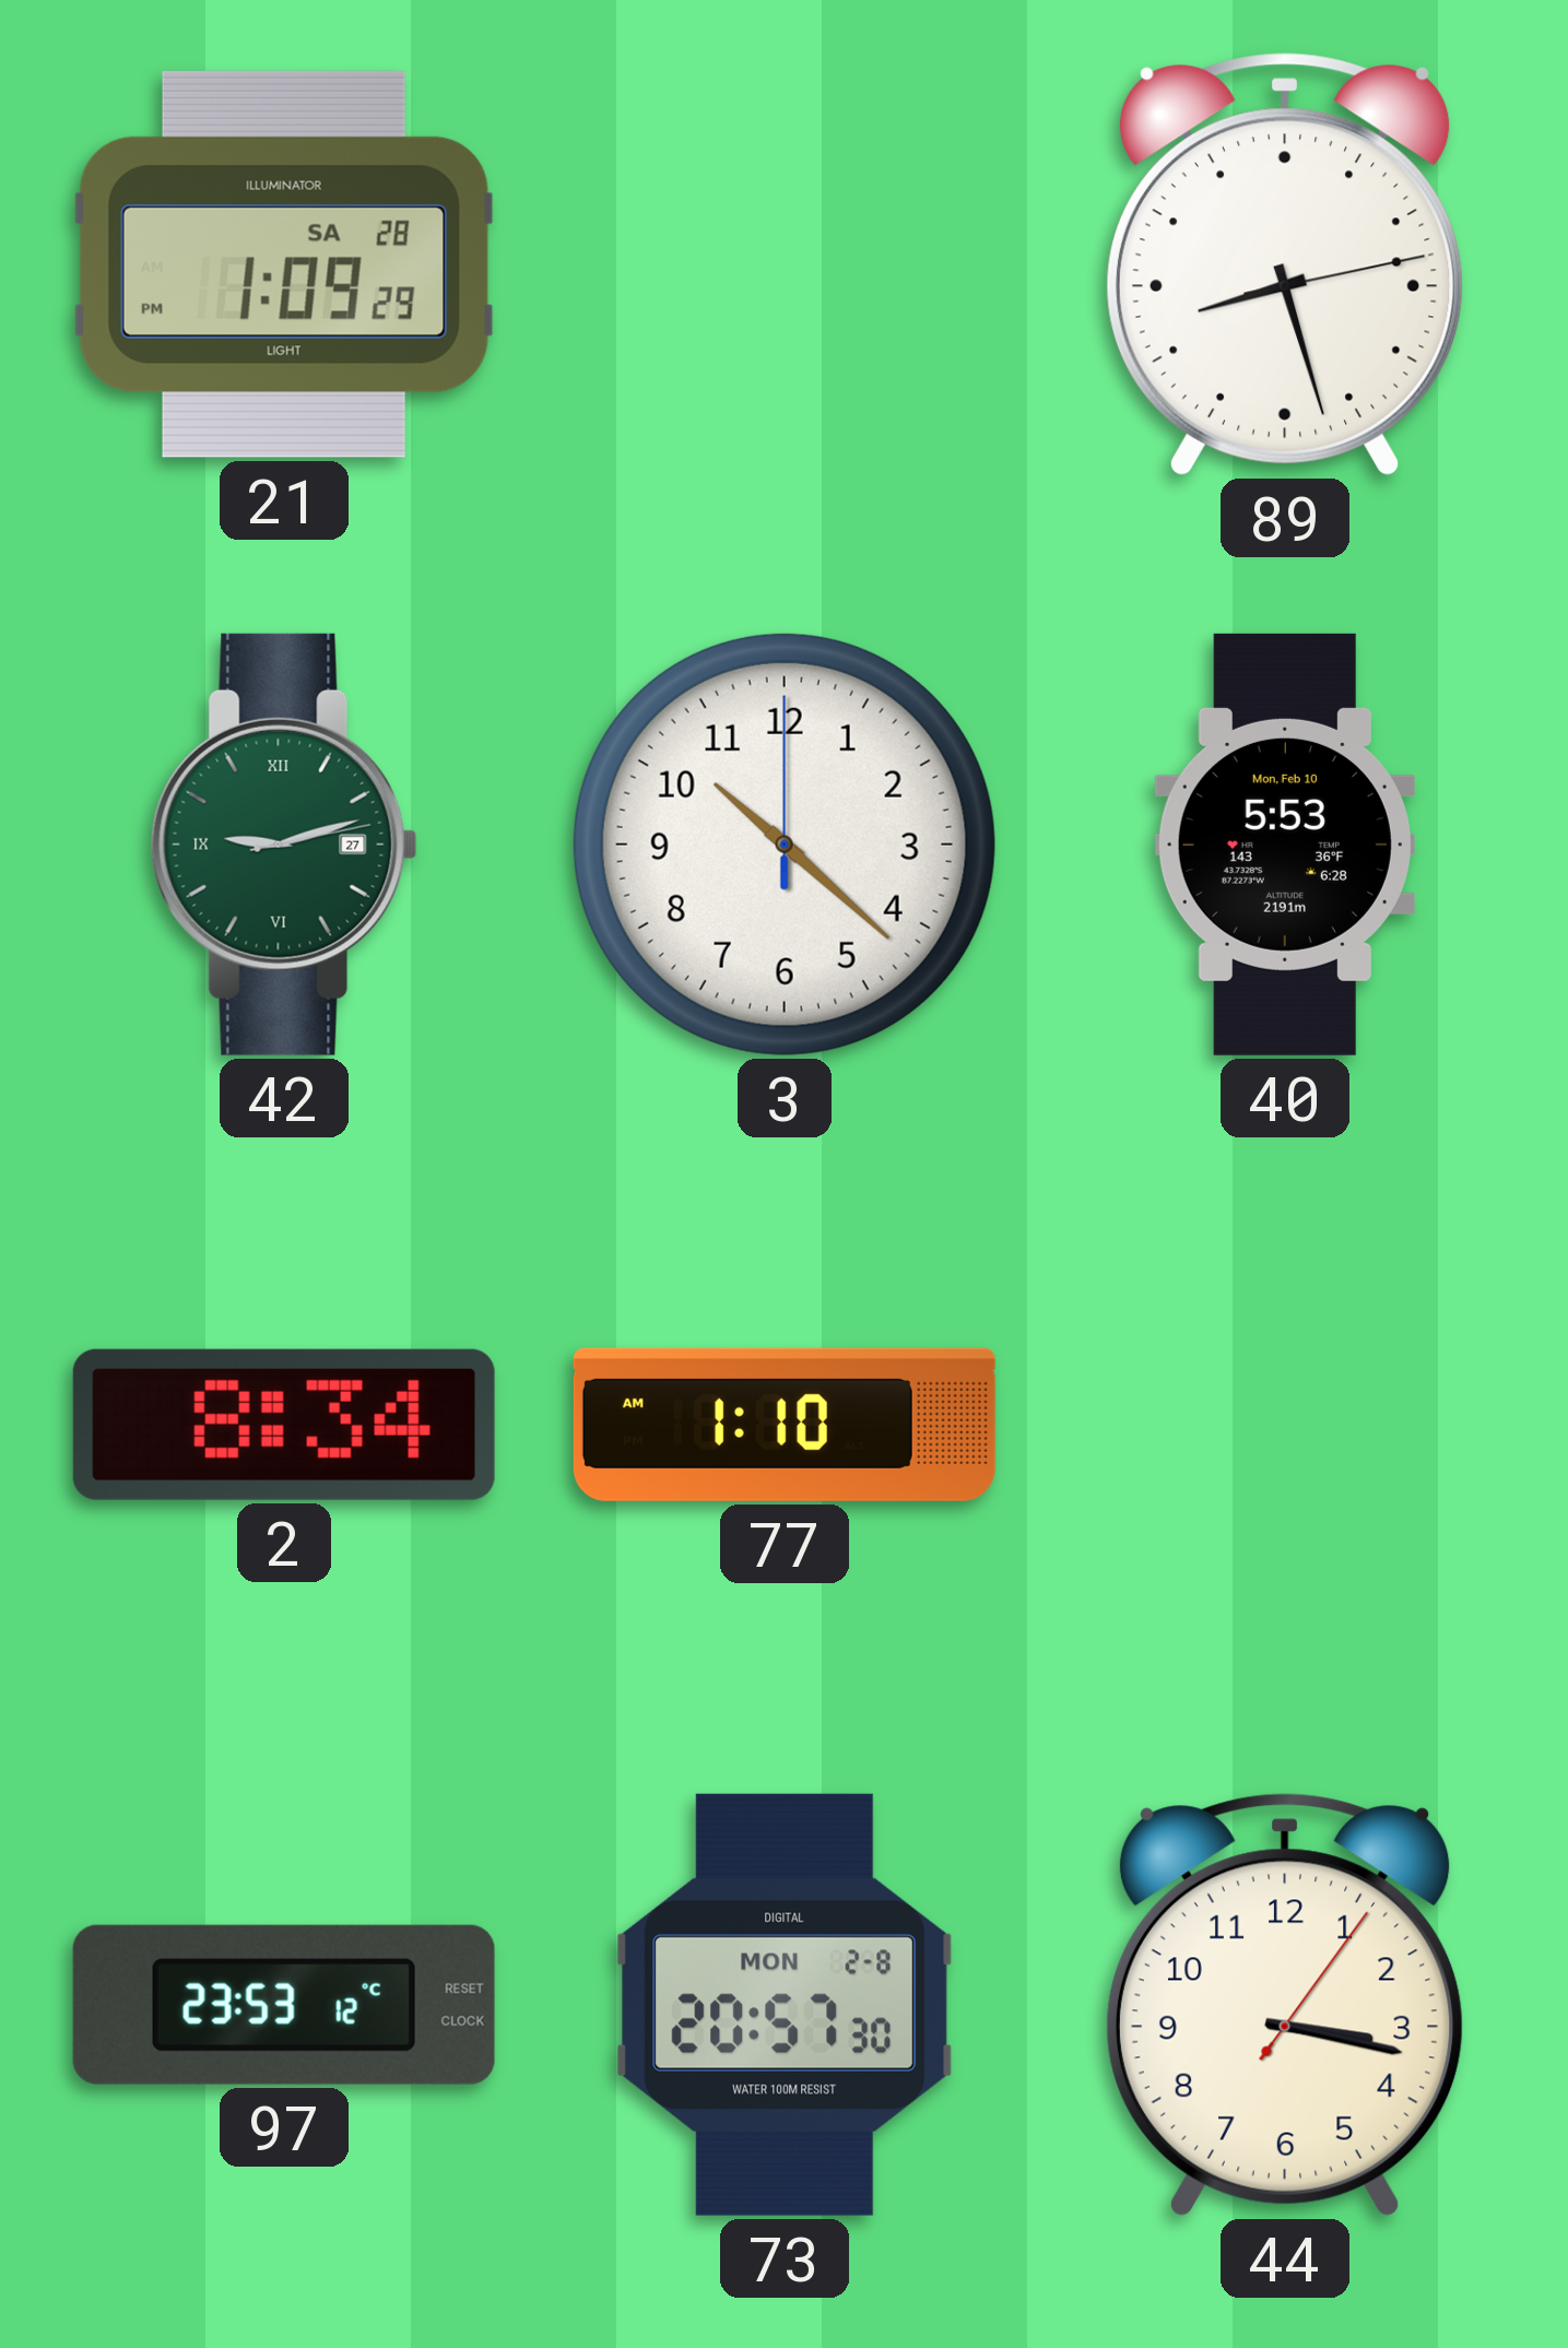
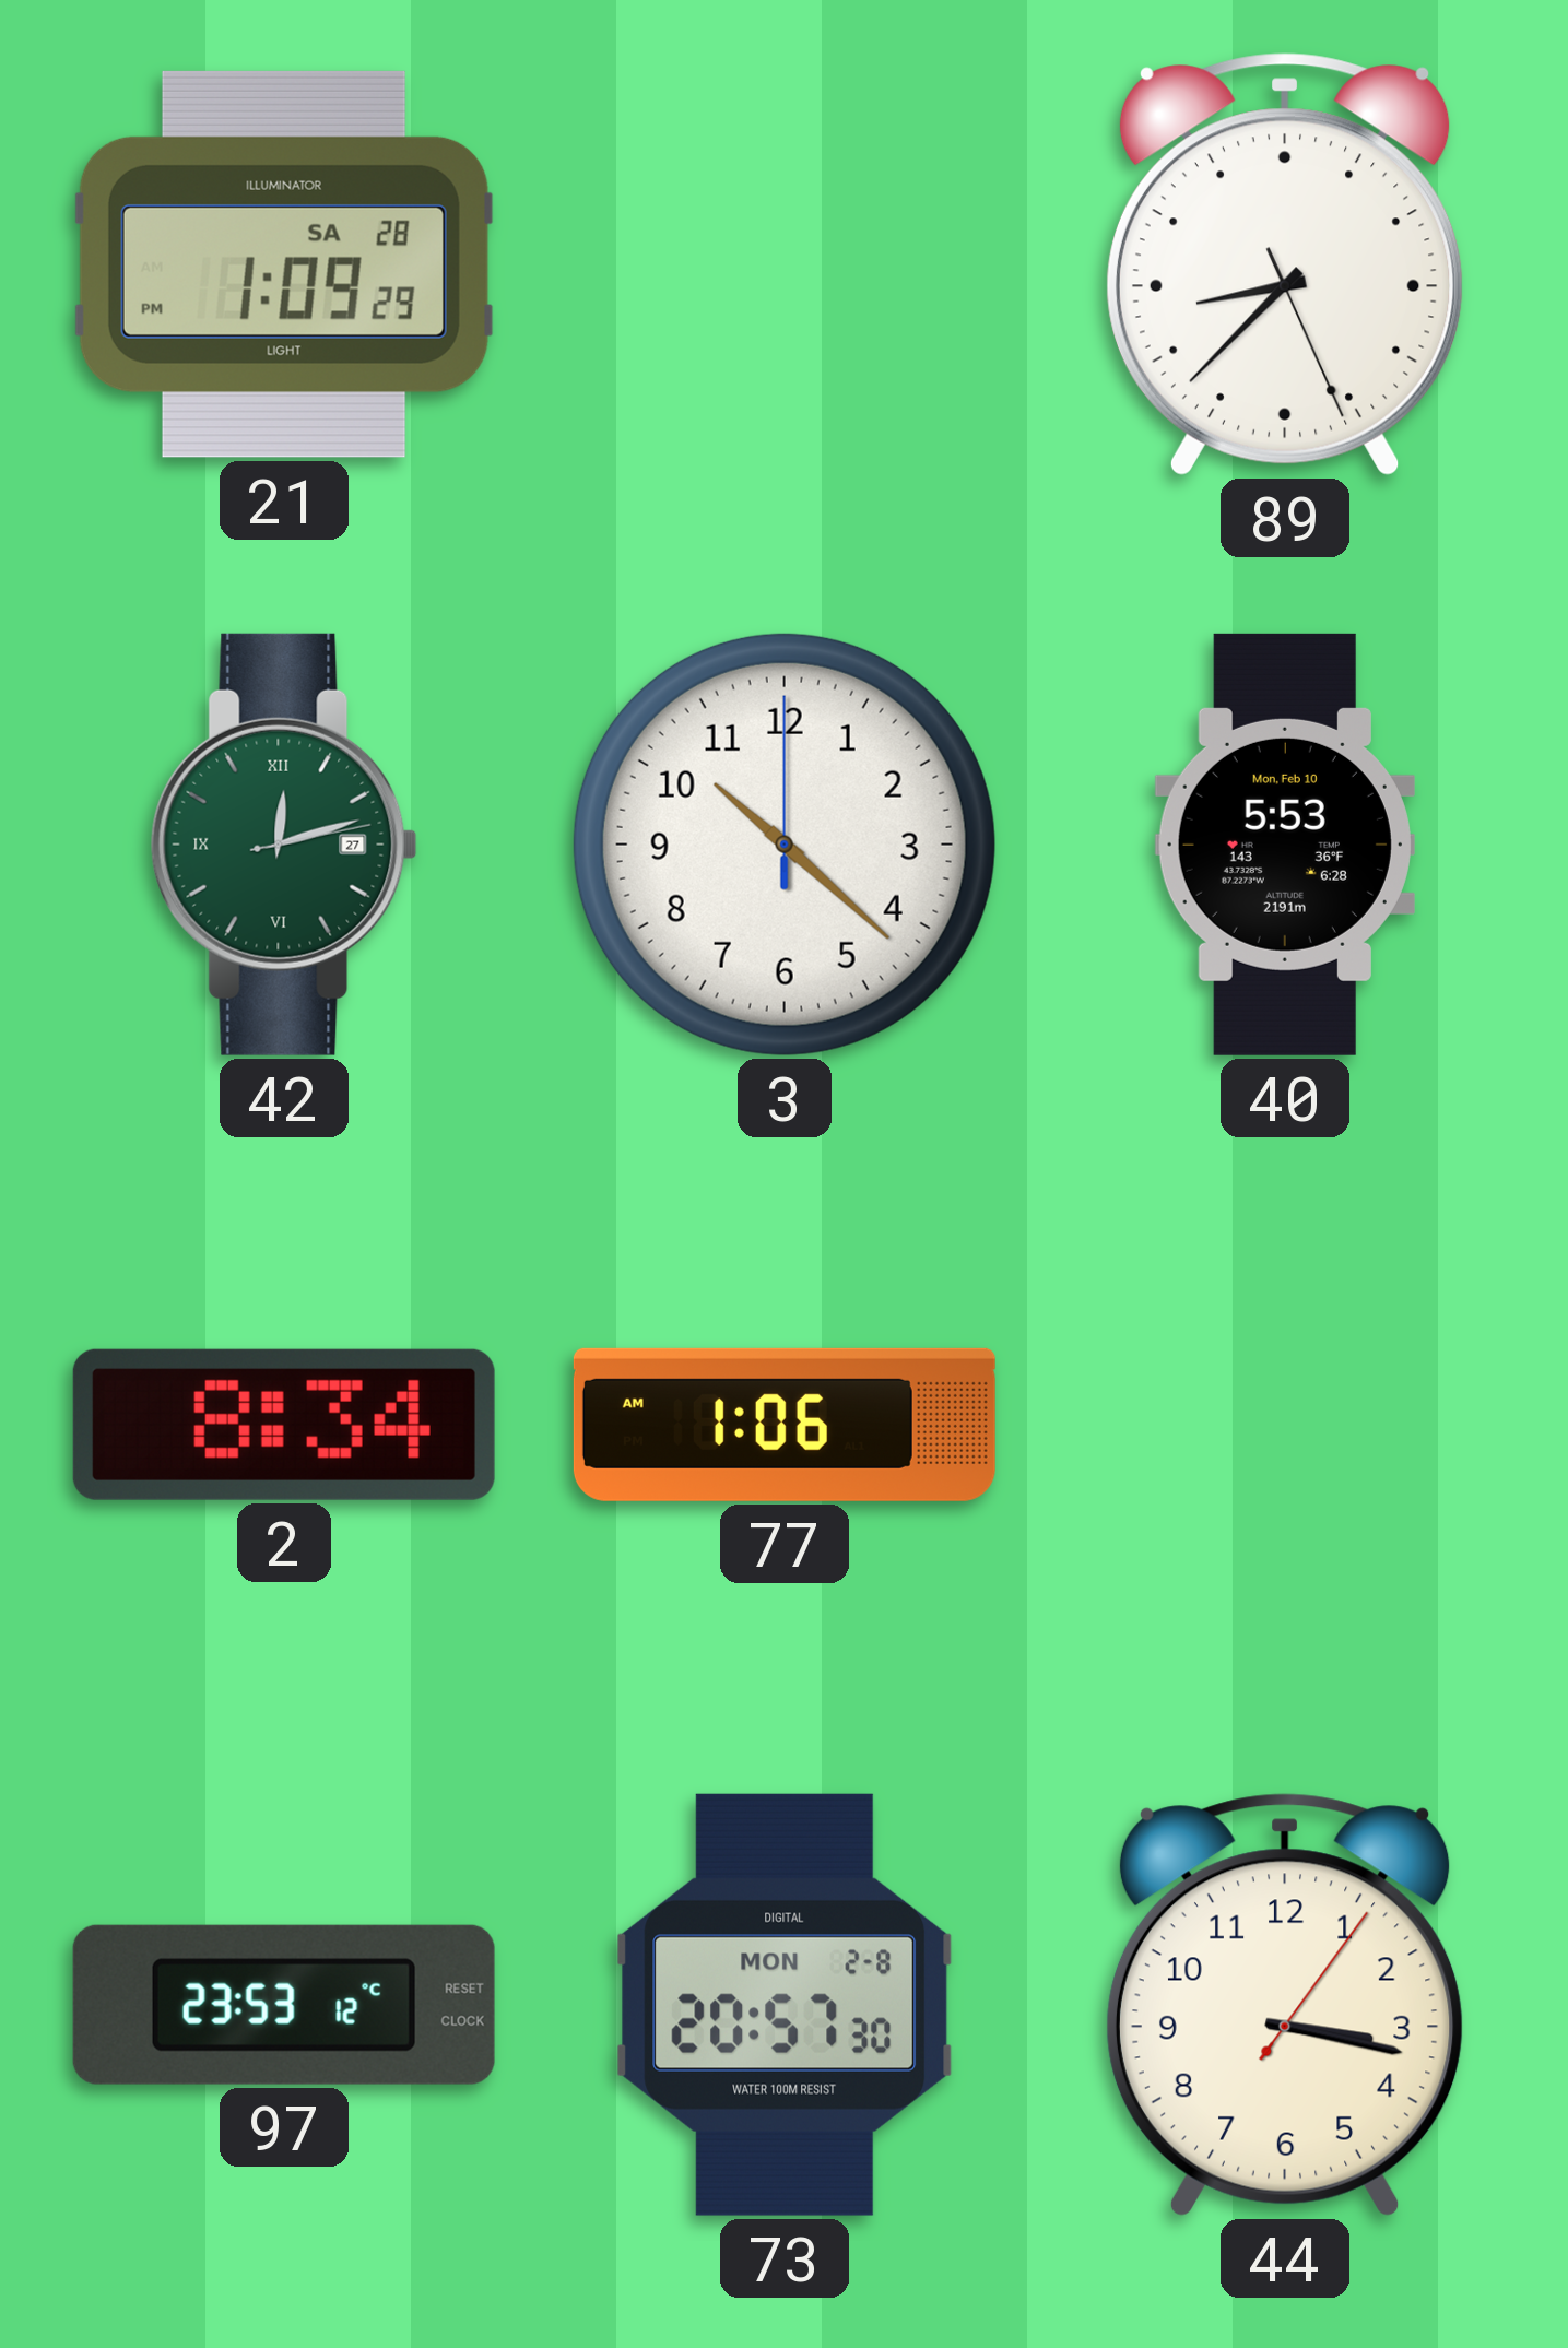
89: 8:27 -> 8:37 (1285, 264)
42: 9:12 -> 12:12 (284, 845)
77: 1:10 -> 1:06 (785, 1425)
